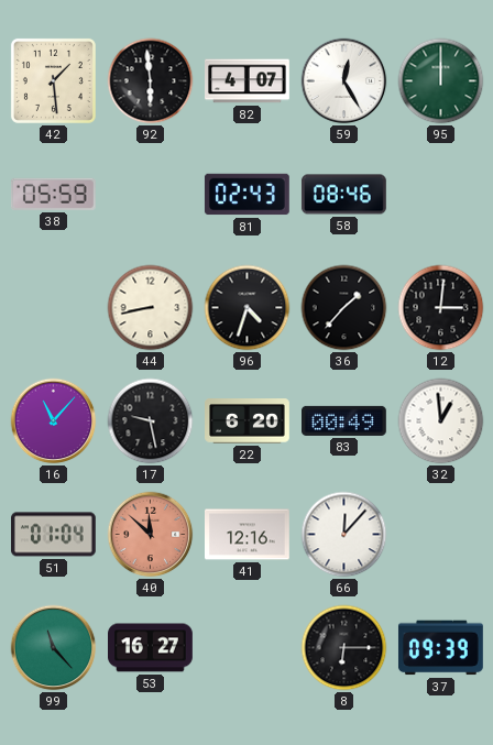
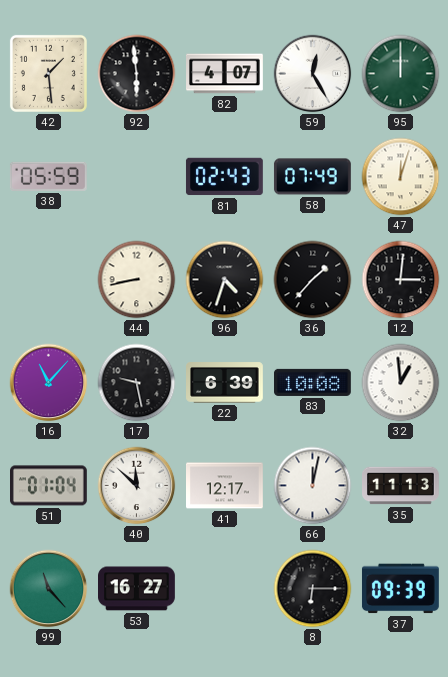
58: 08:46 -> 07:49 (312, 177)
47: none -> 12:03 (401, 177)
22: 6:20 -> 6:39 (225, 383)
83: 00:49 -> 10:08 (313, 382)
40 dial: salmon -> white (137, 486)
41: 12:16 -> 12:17 (225, 486)
66: 12:07 -> 12:02 (313, 486)
35: none -> 11:13 (401, 486)
